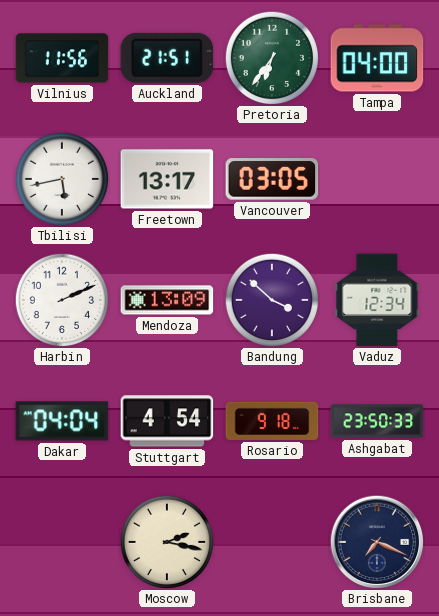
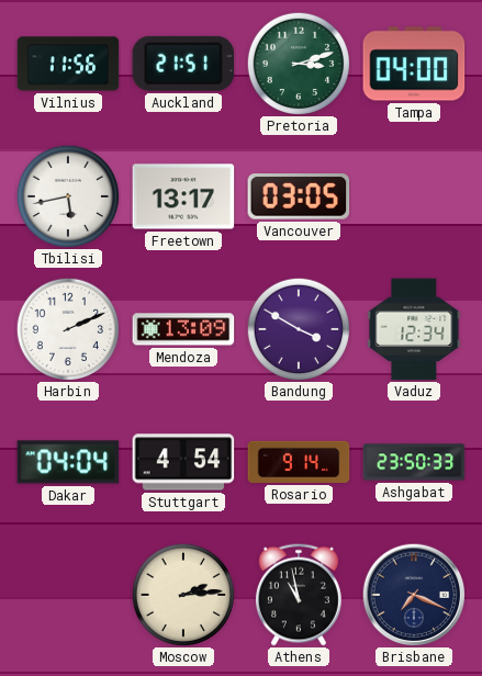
Pretoria: 6:36 -> 3:12 (298, 63)
Bandung: 3:52 -> 3:50 (298, 328)
Rosario: 9:18 -> 9:14 (299, 462)
Moscow: 2:17 -> 2:14 (182, 594)
Athens: none -> 10:58 (299, 595)
